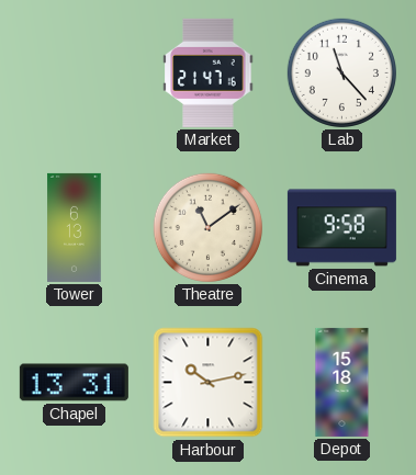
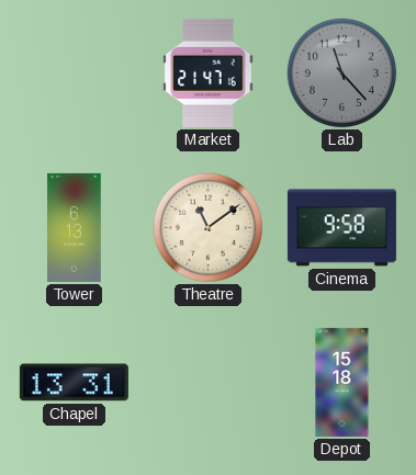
Lab dial: white -> grey (341, 72)
Harbour: 10:13 -> none (209, 383)
